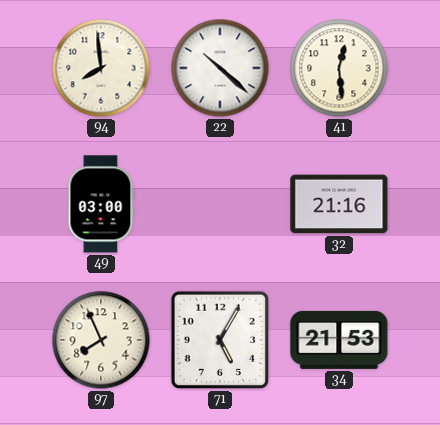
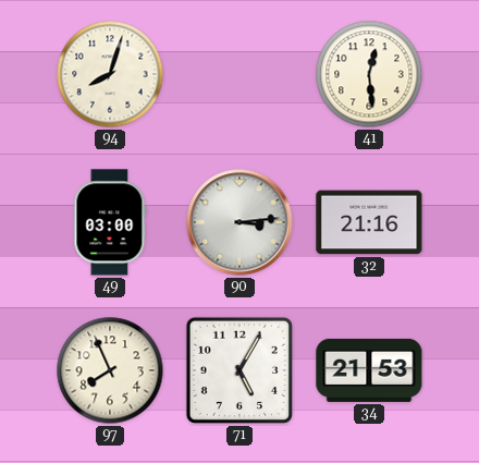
94: 7:59 -> 8:03 (110, 74)
22: 10:22 -> none (220, 68)
90: none -> 3:14 (239, 222)
